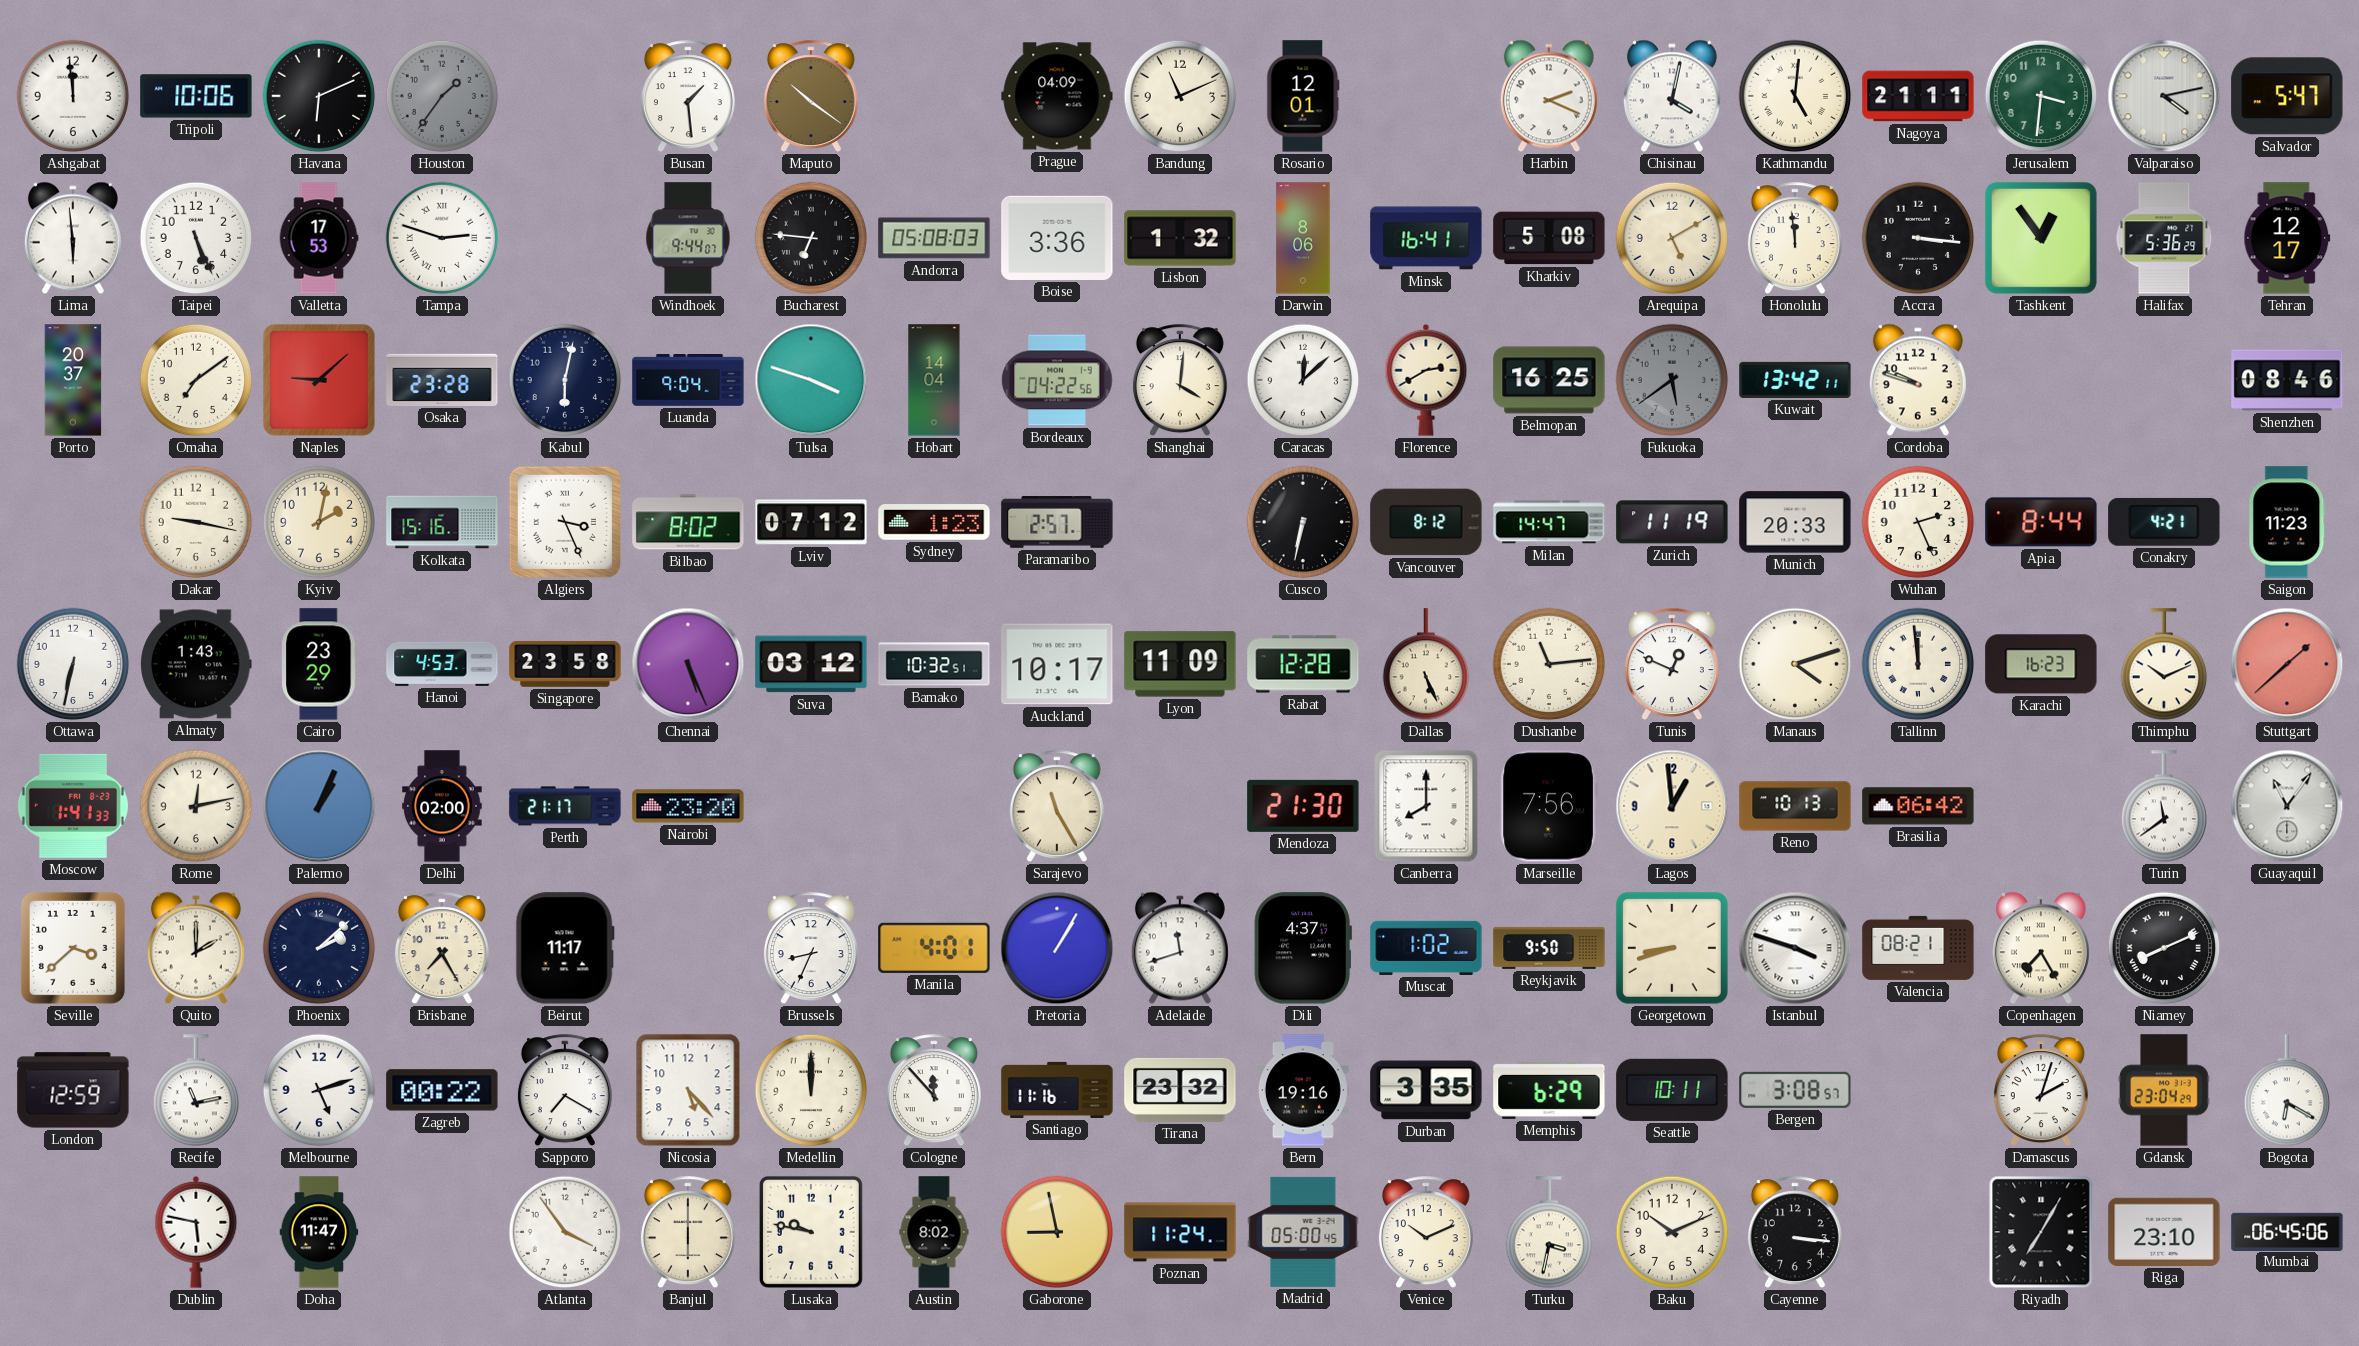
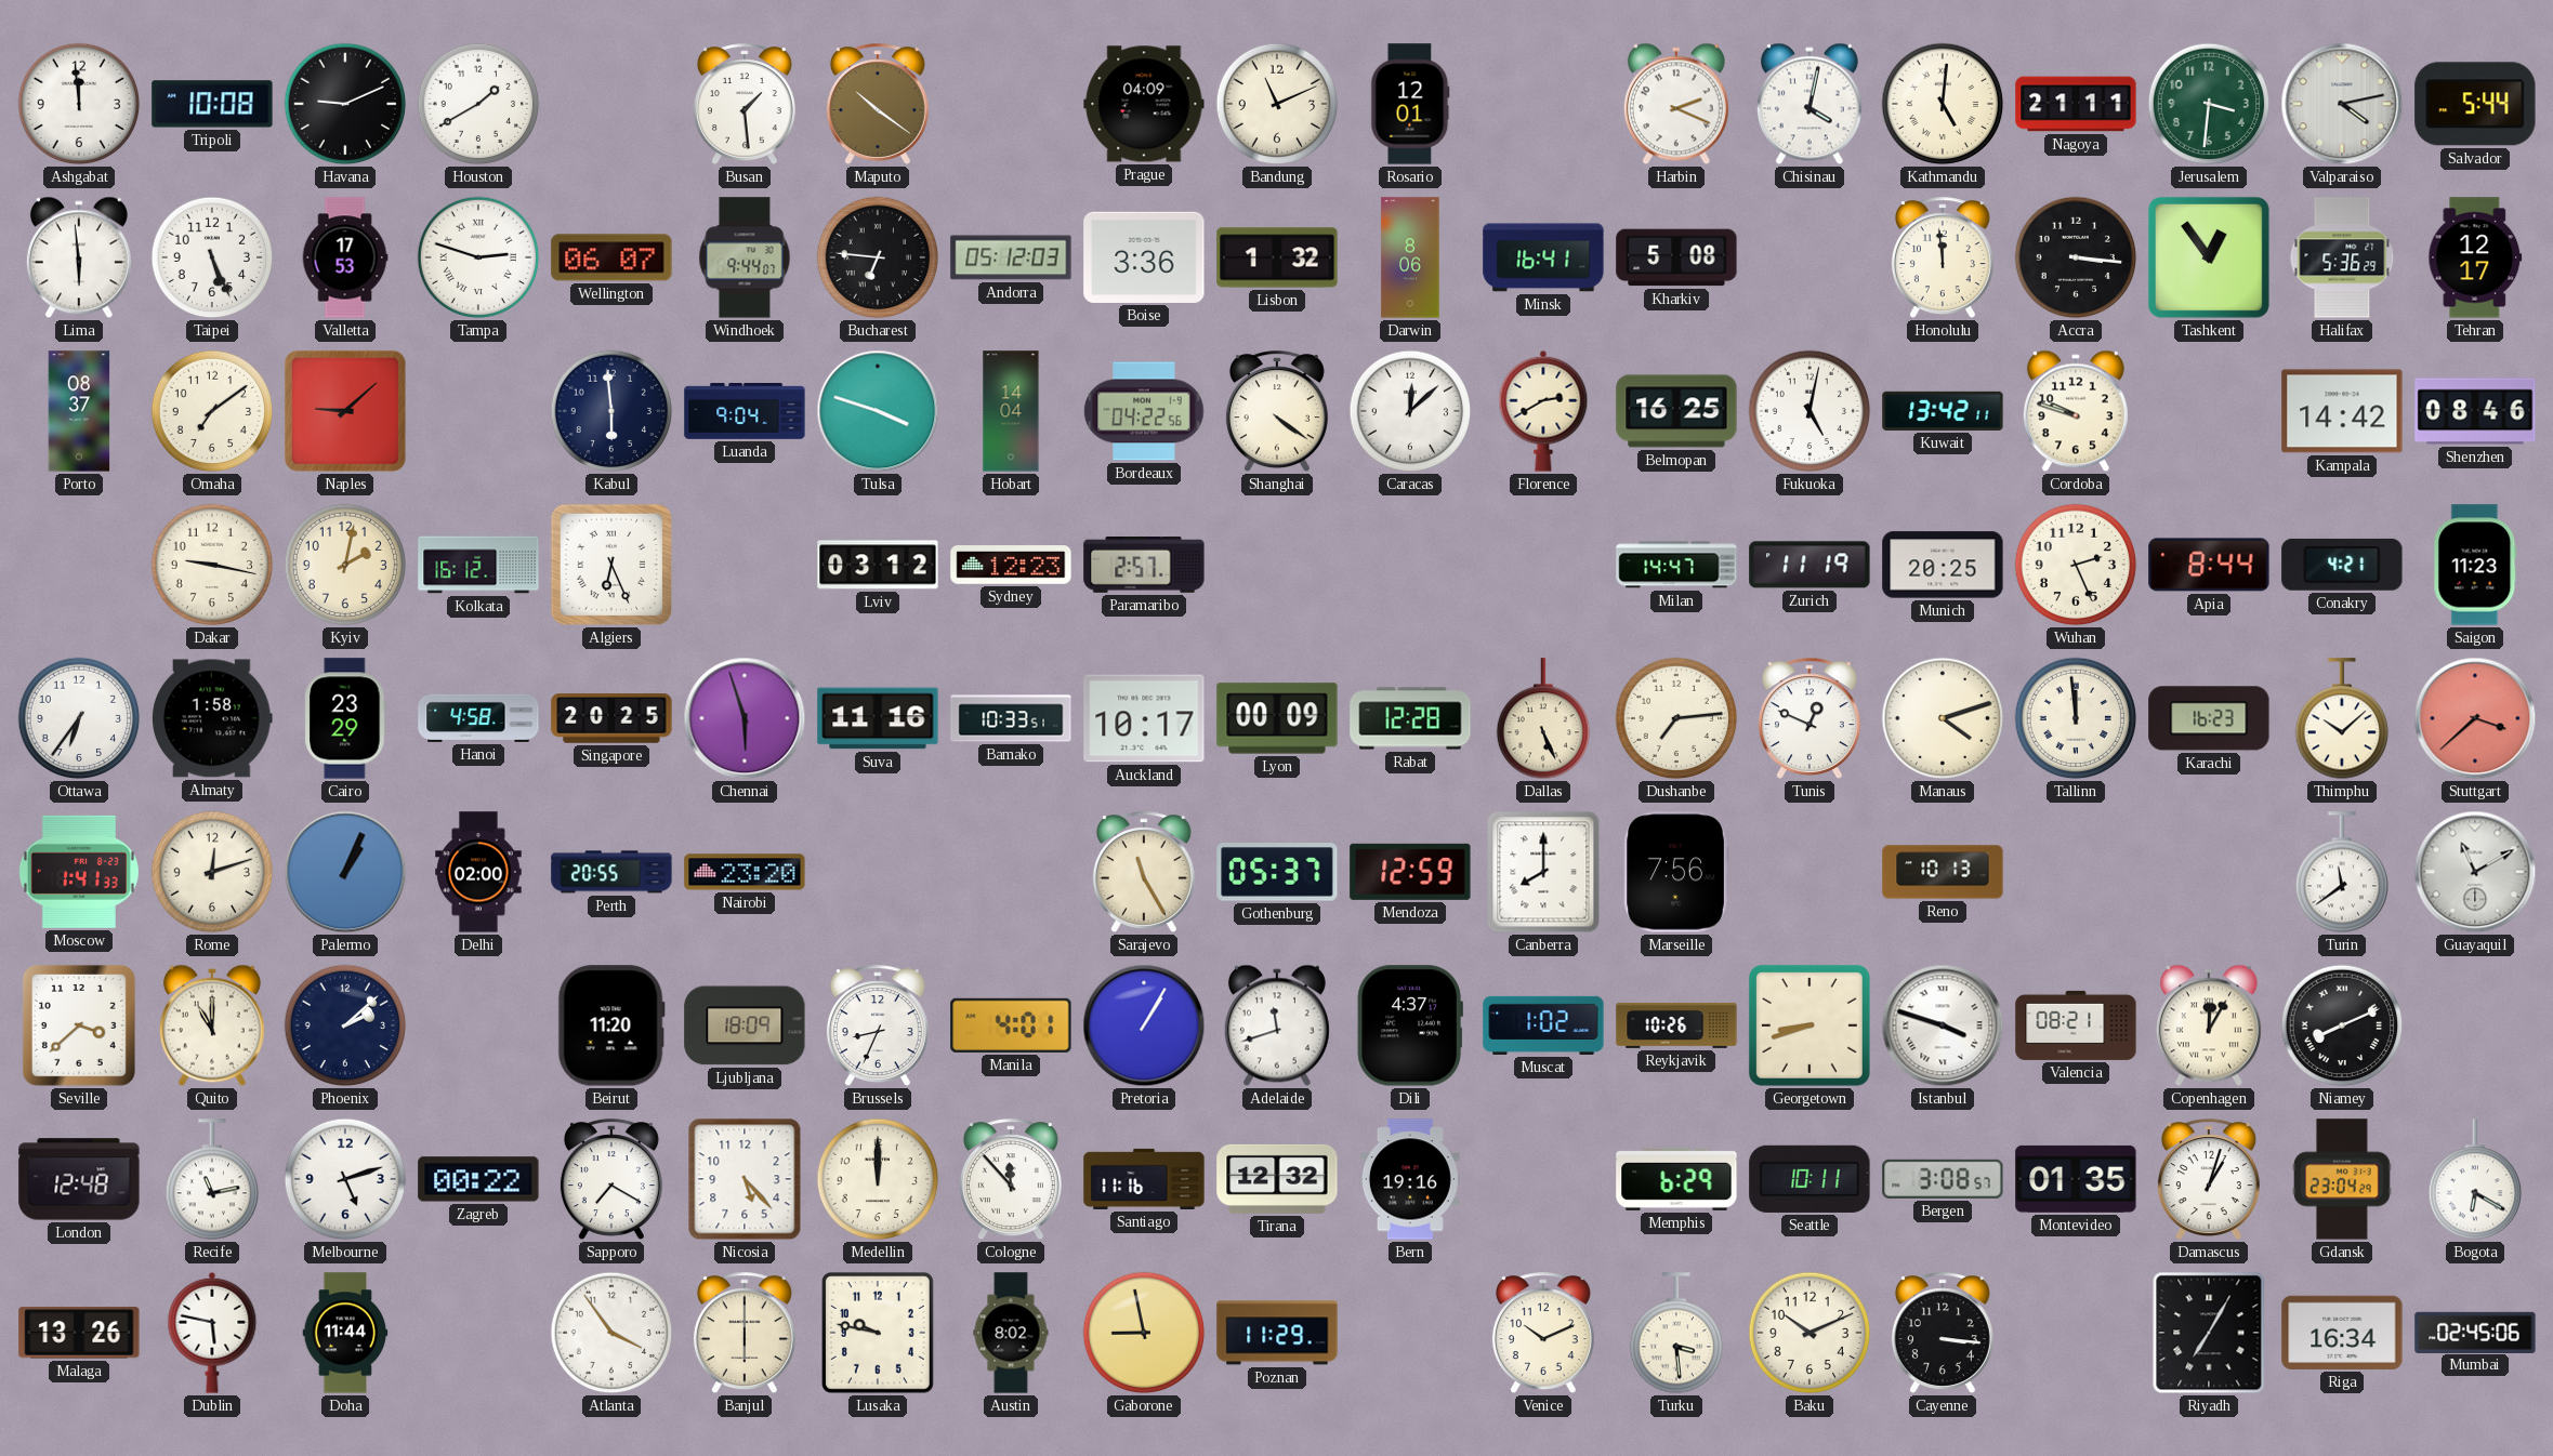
Tripoli: 10:06 -> 10:08 (212, 104)
Havana: 6:11 -> 9:11 (345, 104)
Houston: 1:36 -> 1:40 (478, 104)
Houston dial: grey -> white (478, 104)
Salvador: 5:47 -> 5:44 (2475, 104)
Wellington: none -> 06:07 (611, 257)
Andorra: 05:08 -> 05:12 (1011, 257)
Arequipa: 5:10 -> none (1672, 238)
Porto: 20:37 -> 08:37 (79, 411)
Osaka: 23:28 -> none (442, 380)
Kabul: 6:02 -> 5:59 (611, 411)
Shanghai: 4:01 -> 4:21 (1277, 412)
Fukuoka: 5:39 -> 5:02 (1810, 411)
Fukuoka dial: grey -> white (1810, 411)
Kampala: none -> 14:42 (2342, 411)
Kolkata: 15:16 -> 16:12 (478, 565)
Algiers: 3:26 -> 6:26 (611, 565)
Bilbao: 8:02 -> none (688, 522)
Lviv: 07:12 -> 03:12 (878, 565)
Sydney: 1:23 -> 12:23 (1011, 565)
Cusco: 6:32 -> none (1303, 522)
Vancouver: 8:12 -> none (1426, 522)
Munich: 20:33 -> 20:25 (1943, 565)
Ottawa: 6:32 -> 6:36 (79, 718)
Almaty: 1:43 -> 1:58 (212, 718)
Hanoi: 4:53 -> 4:58 (478, 718)
Singapore: 23:58 -> 20:25 (611, 719)
Chennai: 5:26 -> 5:57 (745, 718)
Suva: 03:12 -> 11:16 (878, 718)
Bamako: 10:32 -> 10:33 (1011, 718)
Lyon: 11:09 -> 00:09 (1277, 718)
Dushanbe: 11:14 -> 7:14 (1676, 718)
Thimphu: 10:11 -> 10:08 (2341, 719)
Stuttgart: 1:38 -> 3:38 (2475, 718)
Rome: 12:13 -> 12:12 (212, 872)
Perth: 21:17 -> 20:55 (611, 872)
Gothenburg: none -> 05:37 (1277, 872)
Mendoza: 21:30 -> 12:59 (1410, 872)
Lagos: 12:59 -> none (1672, 806)
Brasilia: 06:42 -> none (1918, 806)
Guayaquil: 11:06 -> 11:10 (2475, 872)
Quito: 2:00 -> 11:00 (212, 1025)
Brisbane: 7:25 -> none (442, 949)
Beirut: 11:17 -> 11:20 (611, 1025)
Ljubljana: none -> 18:09 (745, 1025)
Reykjavik: 9:50 -> 10:26 (1676, 1025)
Copenhagen: 7:25 -> 12:05 (2209, 1025)
London: 12:59 -> 12:48 (79, 1179)
Tirana: 23:32 -> 12:32 (1277, 1179)
Durban: 3:35 -> none (1426, 1090)
Montevideo: none -> 01:35 (2076, 1179)
Damascus: 2:03 -> 1:03 (2209, 1180)
Malaga: none -> 13:26 (79, 1333)
Doha: 11:47 -> 11:44 (345, 1333)
Poznan: 11:24 -> 11:29 (1277, 1333)
Madrid: 05:00 -> none (1303, 1232)
Turku: 3:32 -> 3:29 (1675, 1334)
Riga: 23:10 -> 16:34 (2342, 1333)
Mumbai: 06:45 -> 02:45 (2475, 1332)
